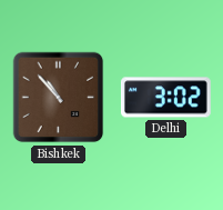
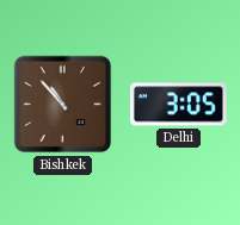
Delhi: 3:02 -> 3:05 (178, 105)
